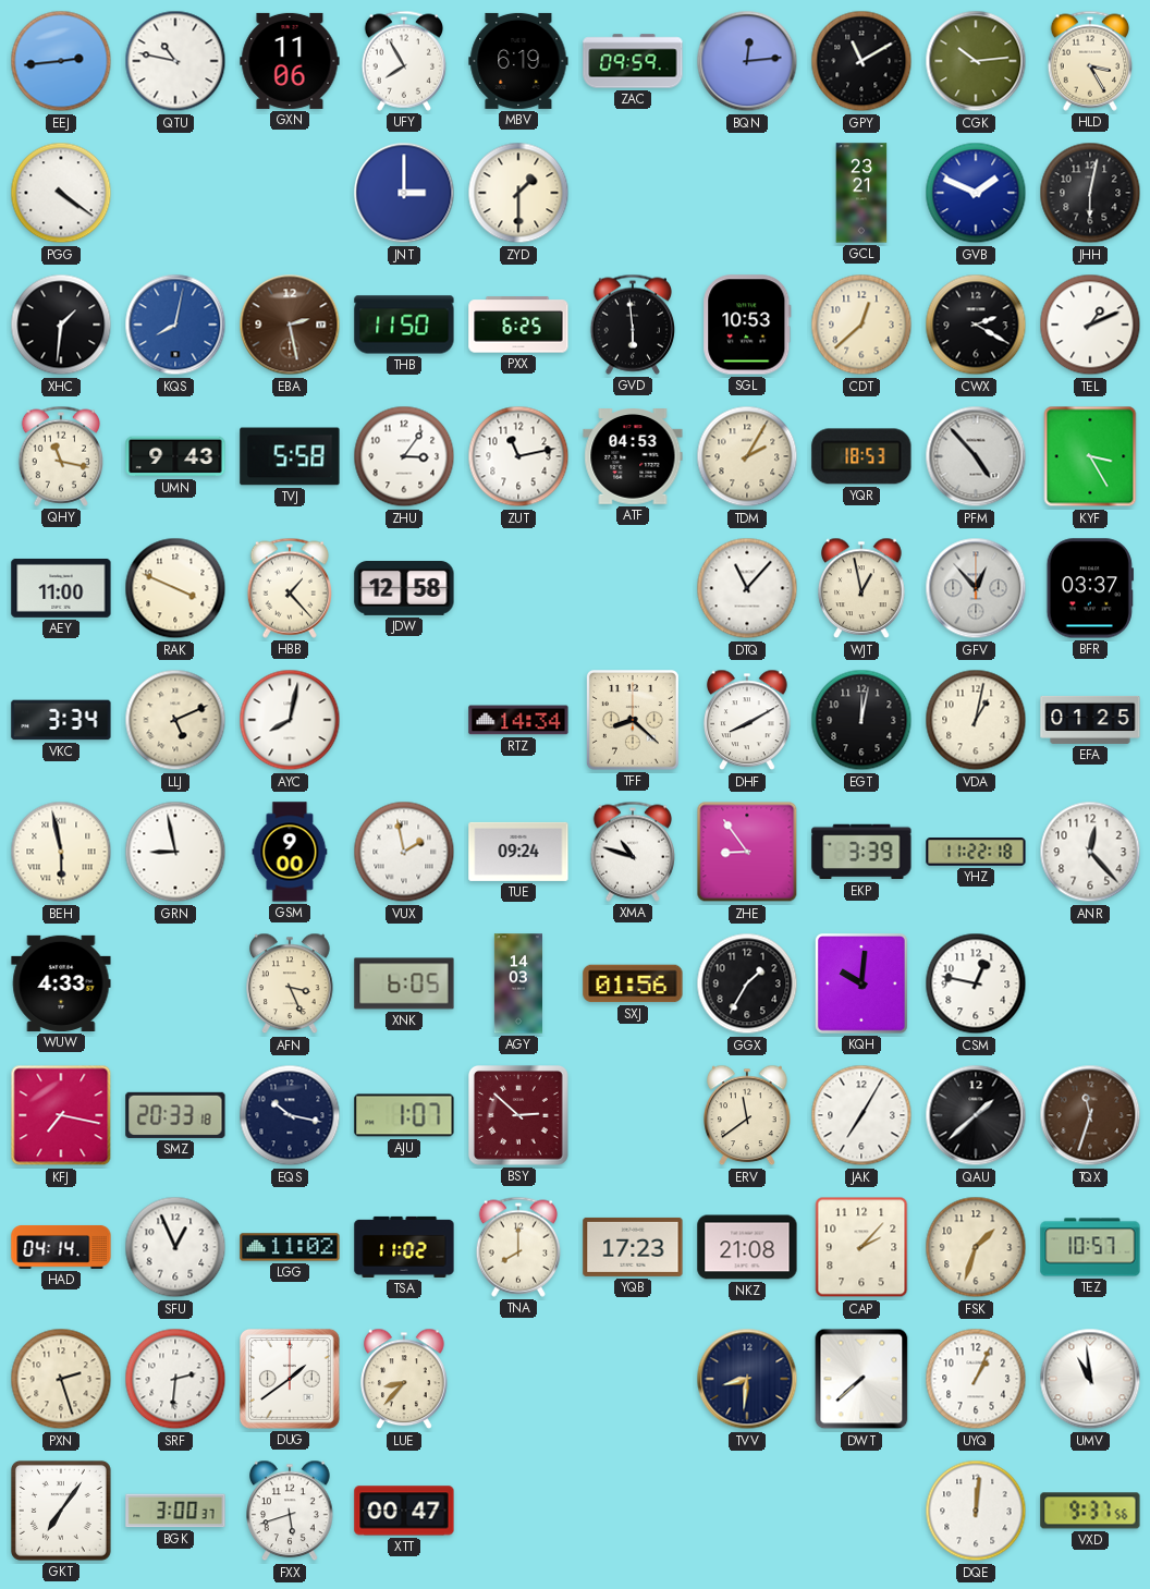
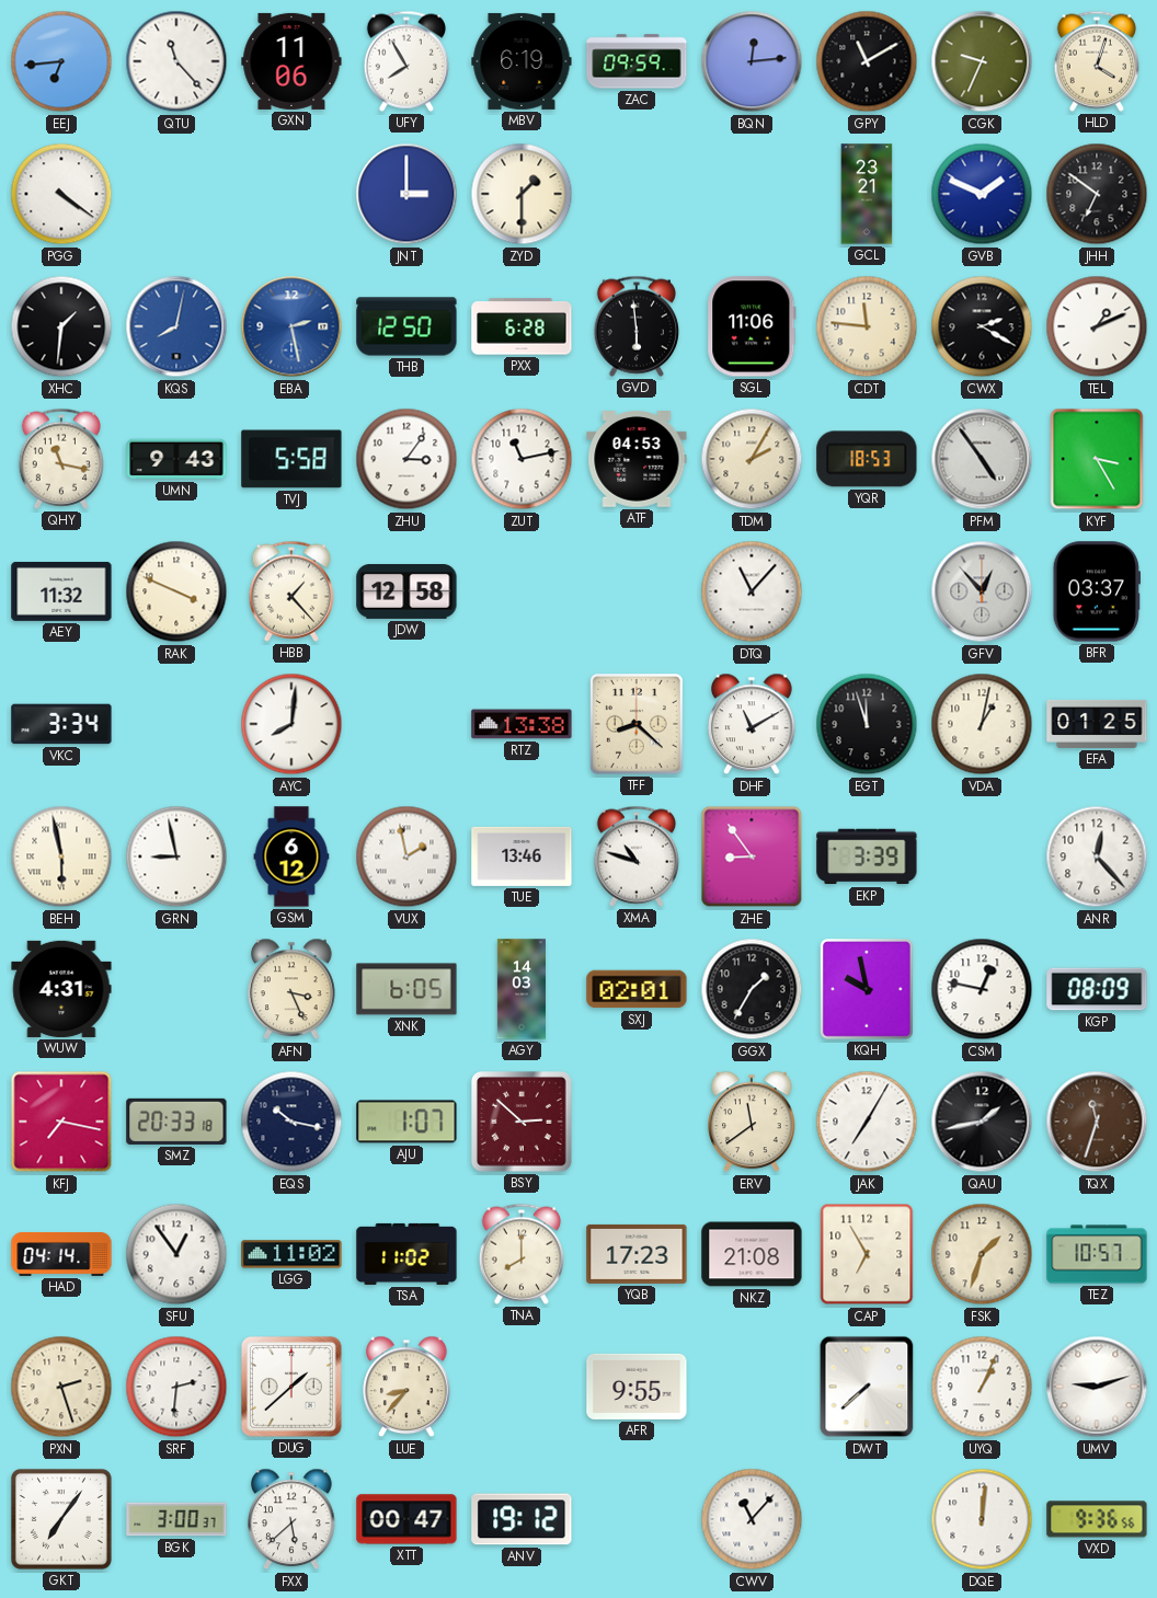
EEJ: 2:44 -> 6:44 (61, 61)
QTU: 10:47 -> 11:23 (176, 61)
CGK: 10:14 -> 9:34 (982, 61)
HLD: 3:25 -> 4:03 (1096, 61)
JHH: 6:02 -> 6:51 (1097, 194)
EBA dial: brown -> blue (291, 326)
THB: 11:50 -> 12:50 (406, 326)
PXX: 6:25 -> 6:28 (522, 326)
SGL: 10:53 -> 11:06 (752, 326)
CDT: 12:38 -> 11:46 (867, 326)
PFM: 4:53 -> 4:54 (982, 459)
AEY: 11:00 -> 11:32 (61, 591)
WJT: 12:58 -> none (861, 588)
LLJ: 5:11 -> none (175, 720)
AYC: 8:02 -> 8:01 (291, 724)
RTZ: 14:34 -> 13:38 (522, 724)
DHF: 8:10 -> 11:10 (752, 724)
EGT: 12:02 -> 11:57 (867, 724)
GSM: 9:00 -> 6:12 (291, 857)
TUE: 09:24 -> 13:46 (522, 857)
YHZ: 11:22 -> none (976, 852)
WUW: 4:33 -> 4:31 (61, 989)
SXJ: 01:56 -> 02:01 (637, 989)
KQH: 10:01 -> 9:58 (867, 990)
KGP: none -> 08:09 (1097, 989)
QAU: 1:38 -> 1:43 (982, 1122)
SFU: 12:56 -> 12:54 (176, 1254)
CAP: 2:07 -> 6:55 (867, 1254)
DUG: 1:39 -> 1:38 (293, 1388)
AFR: none -> 9:55 (637, 1387)
TVV: 8:31 -> none (747, 1379)
UMV: 10:59 -> 9:12 (1097, 1387)
FXX: 5:42 -> 5:38 (291, 1519)
ANV: none -> 19:12 (522, 1519)
CWV: none -> 11:07 (752, 1519)
VXD: 9:37 -> 9:36 (1097, 1519)
